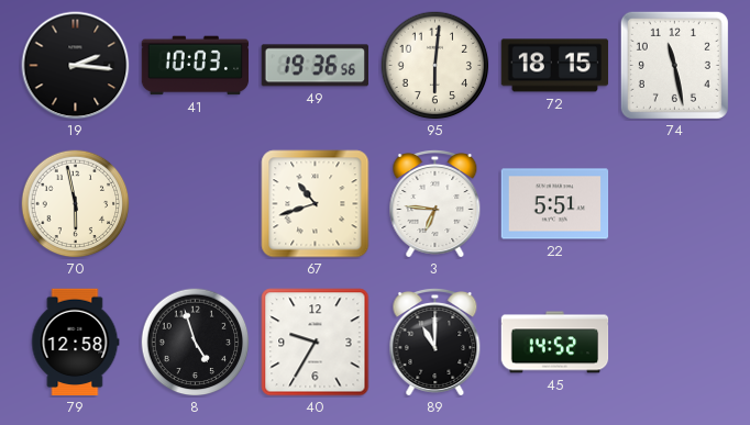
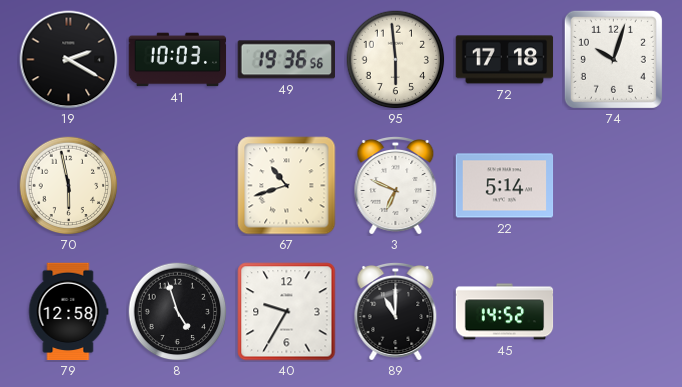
19: 2:16 -> 2:20 (69, 60)
95: 6:01 -> 5:59 (396, 60)
72: 18:15 -> 17:18 (505, 60)
74: 11:28 -> 10:03 (613, 59)
3: 6:46 -> 6:49 (396, 186)
22: 5:51 -> 5:14 (505, 186)
